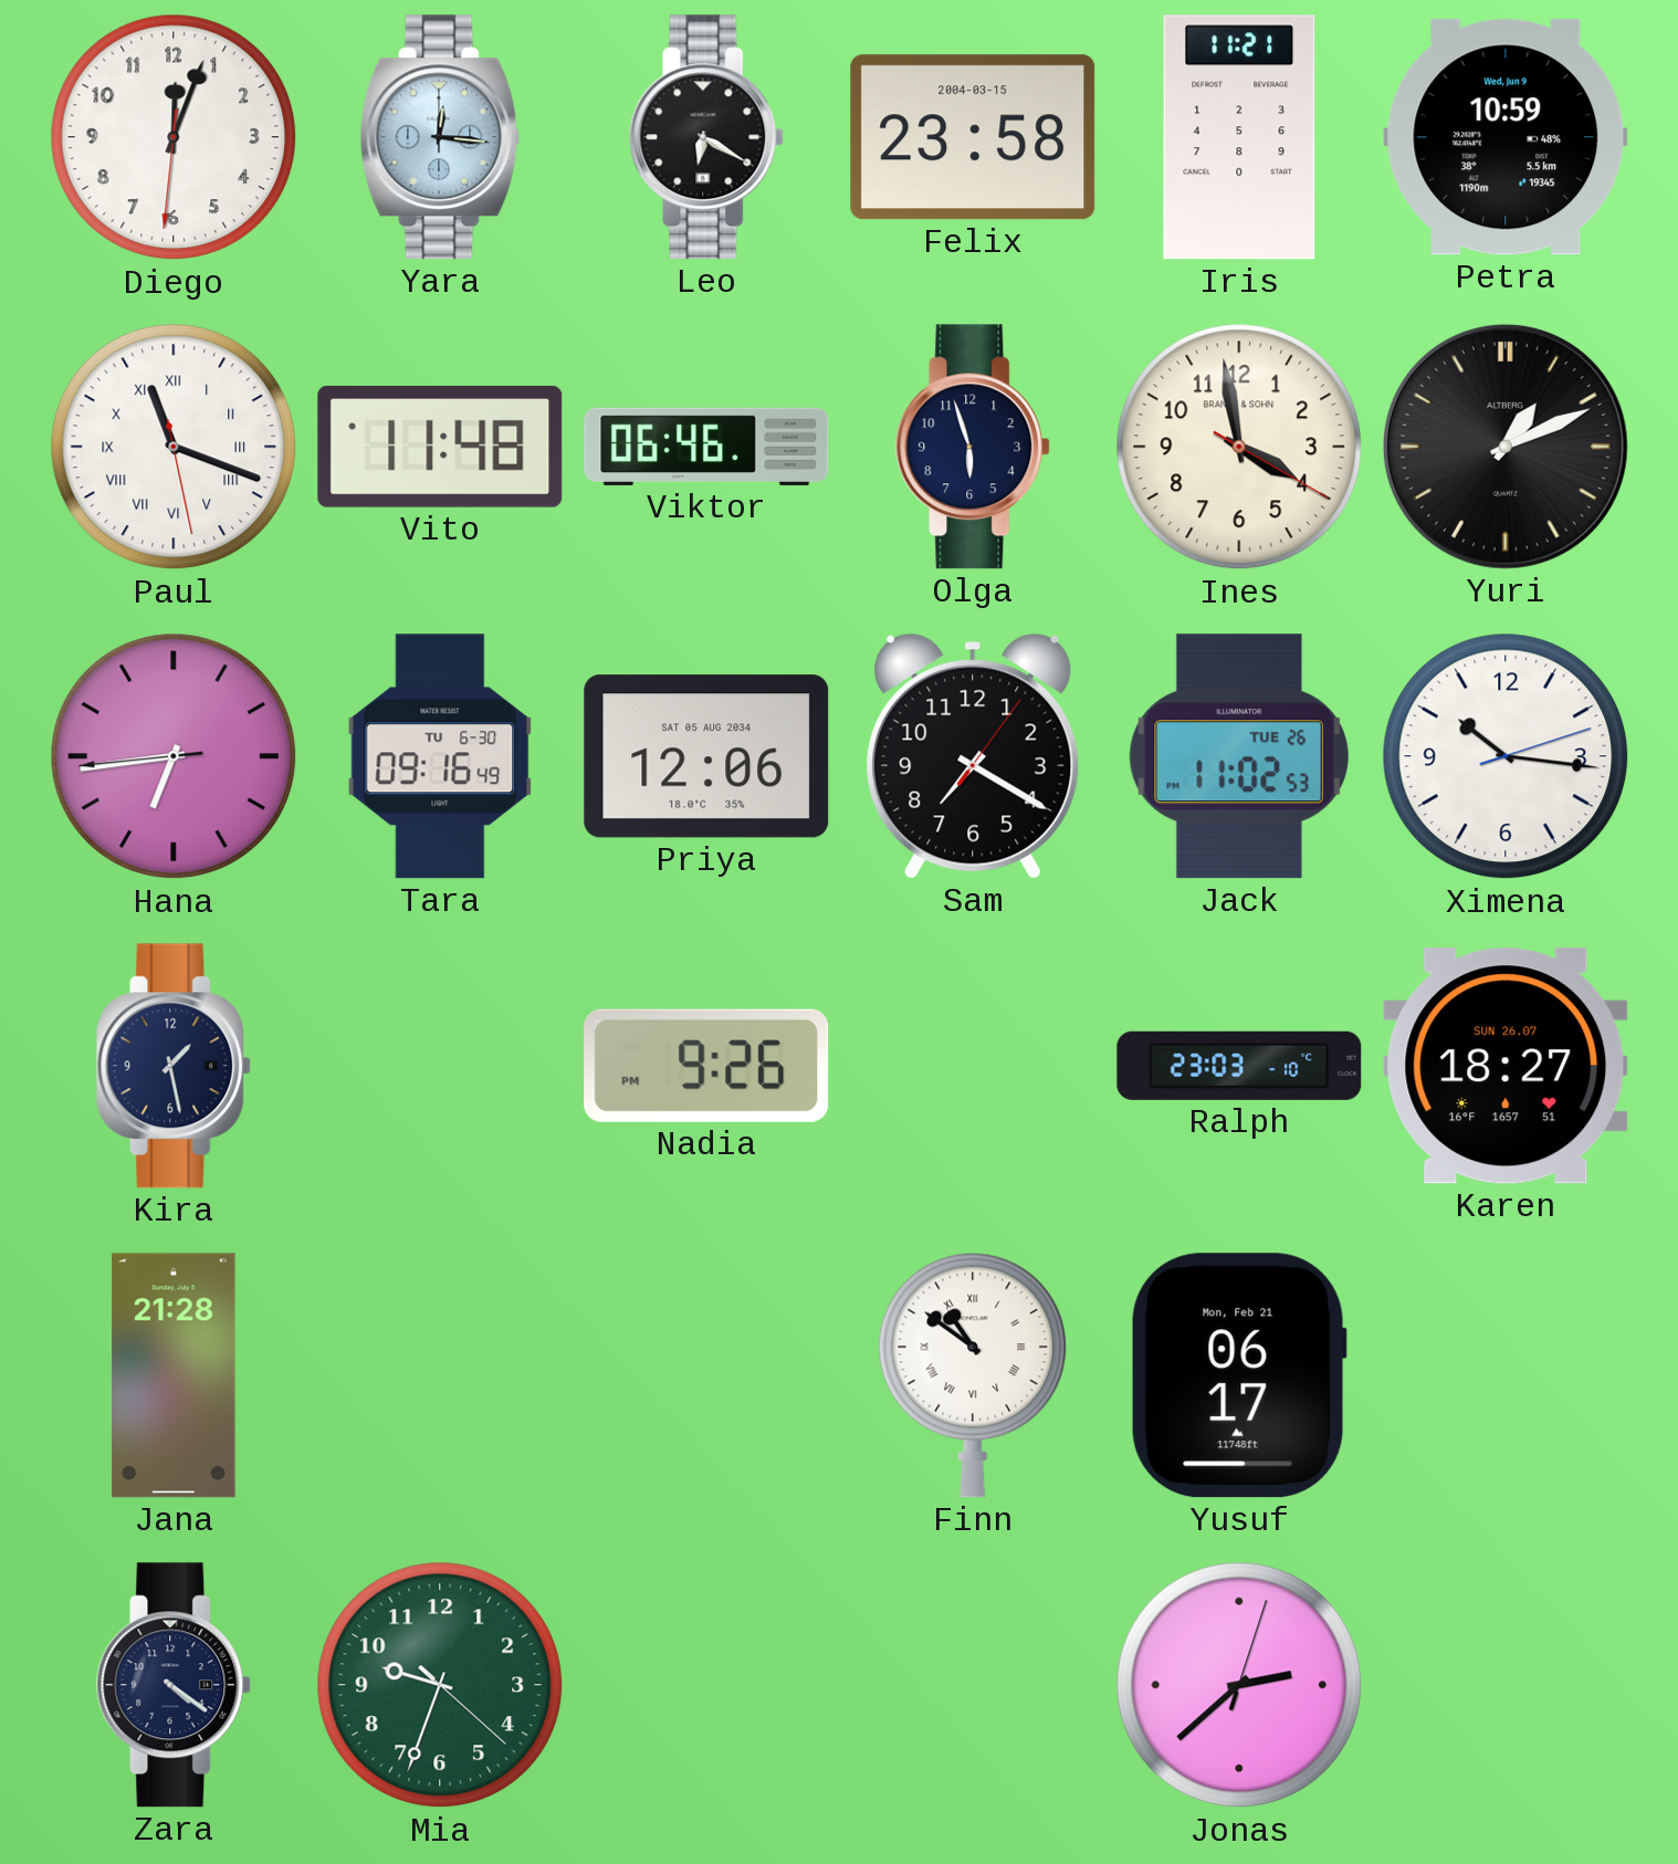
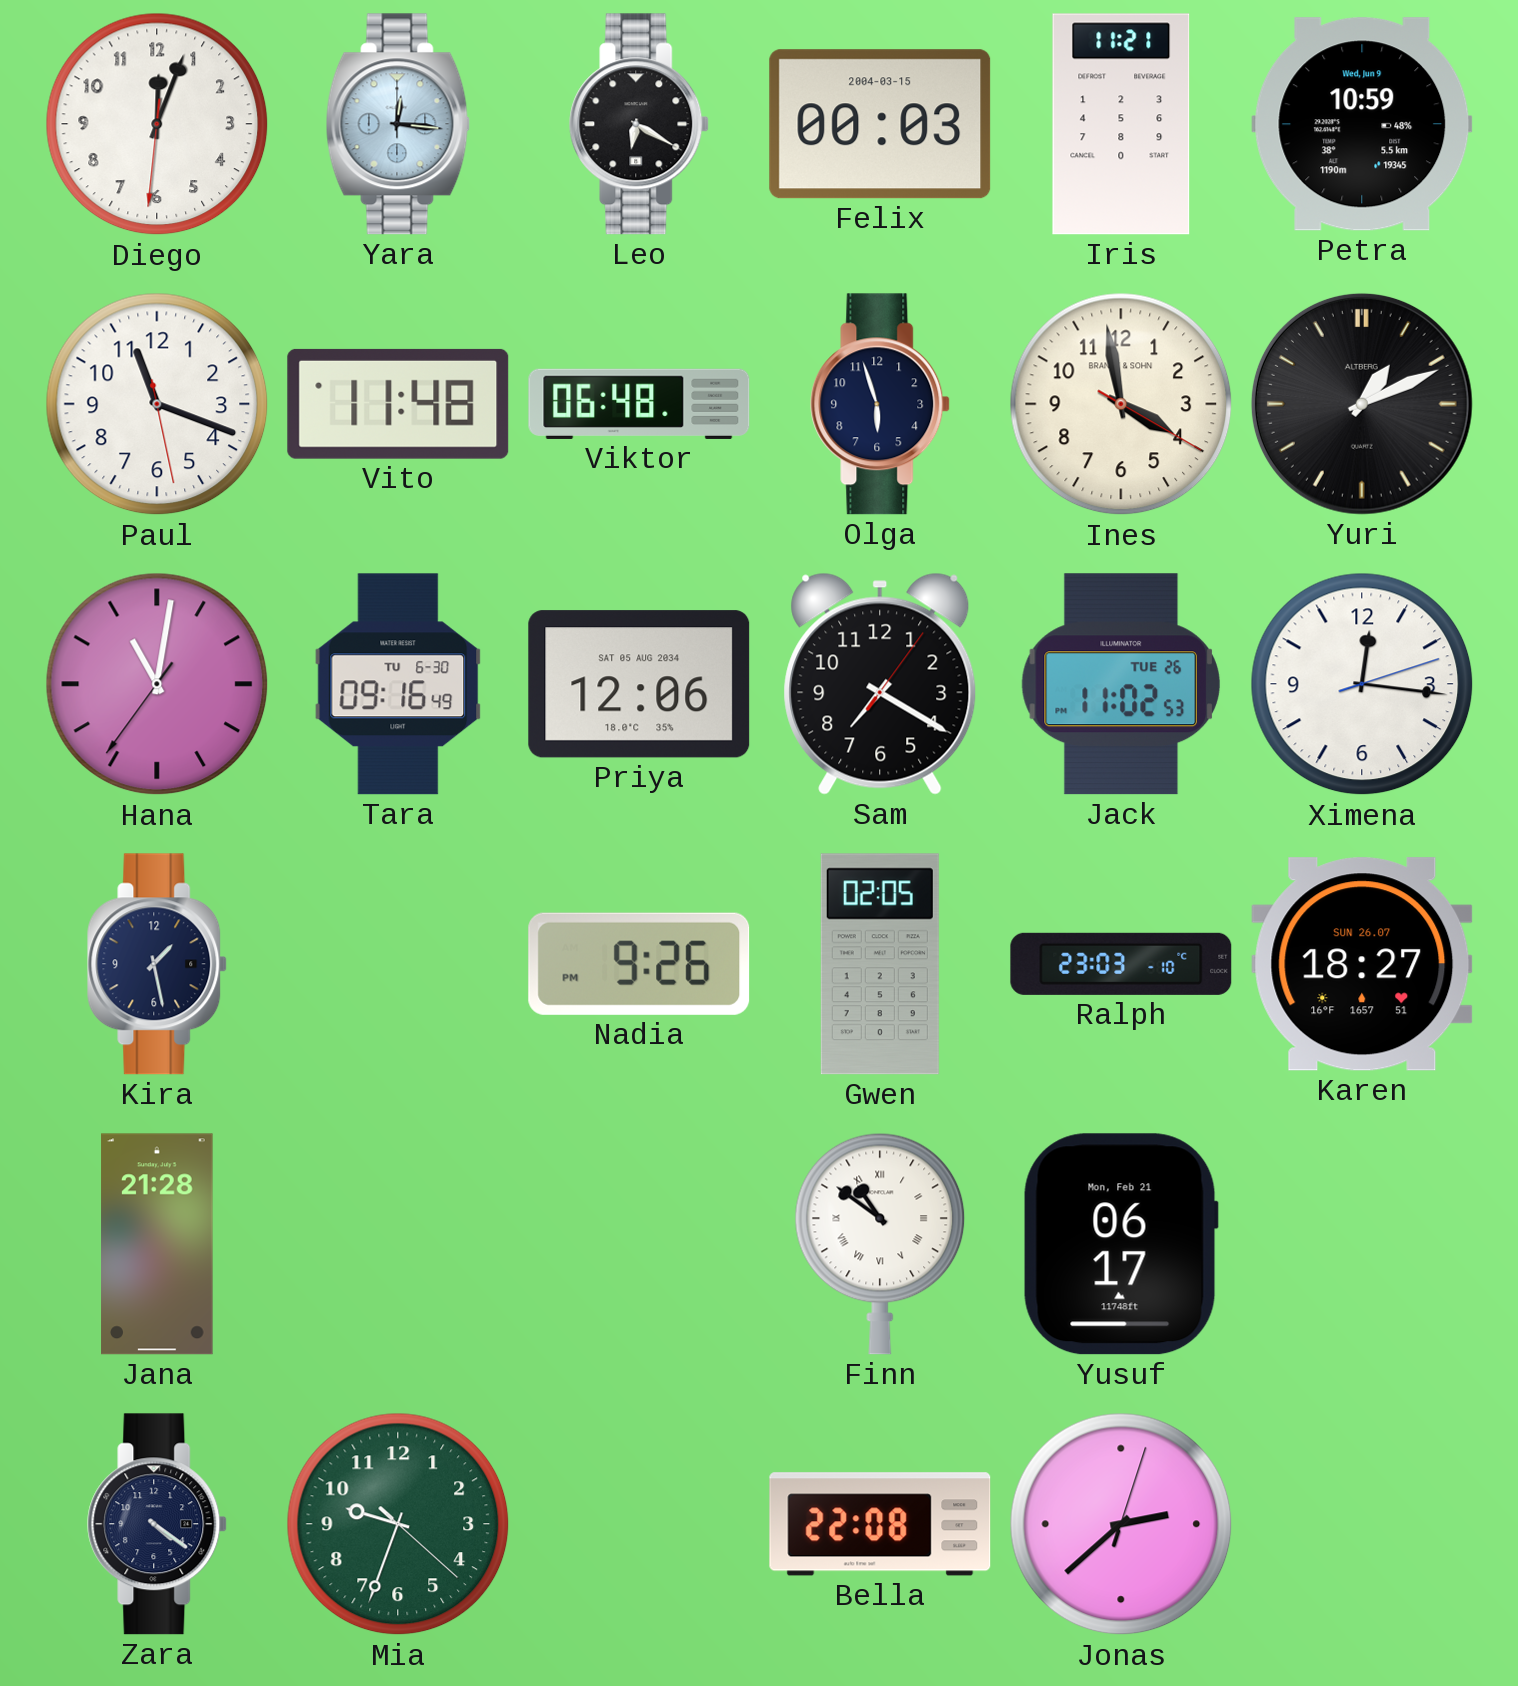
Felix: 23:58 -> 00:03 (880, 124)
Paul numerals: Roman -> Arabic (157, 404)
Viktor: 06:46 -> 06:48 (639, 404)
Hana: 6:43 -> 11:01 (157, 684)
Ximena: 10:16 -> 12:16 (1362, 684)
Gwen: none -> 02:05 (880, 964)
Bella: none -> 22:08 (880, 1524)
